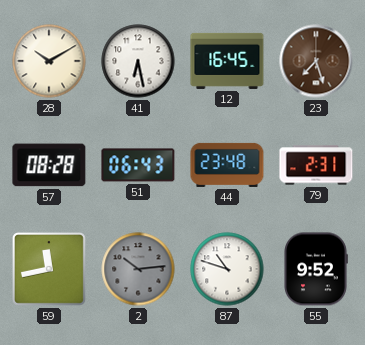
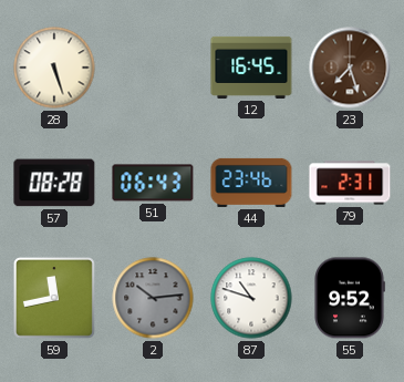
28: 10:10 -> 5:27 (54, 68)
41: 6:28 -> none (138, 61)
44: 23:48 -> 23:46 (251, 183)
